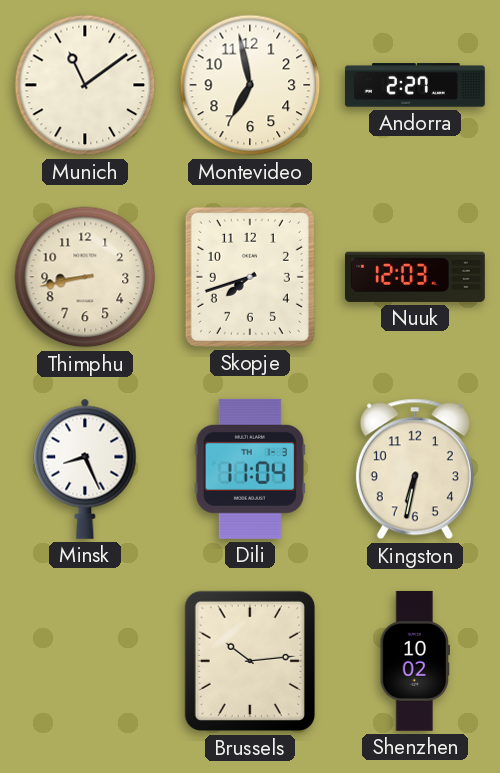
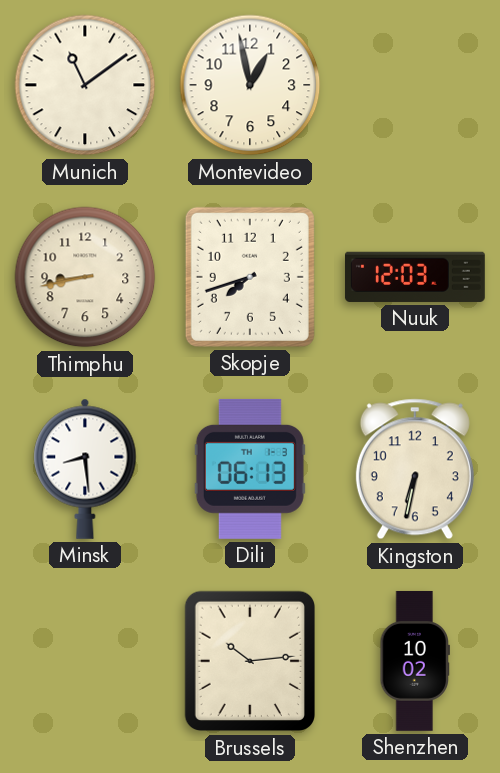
Montevideo: 6:58 -> 12:58 (250, 85)
Andorra: 2:27 -> none (415, 85)
Minsk: 8:26 -> 8:29 (85, 469)
Dili: 11:04 -> 06:13 (250, 469)
